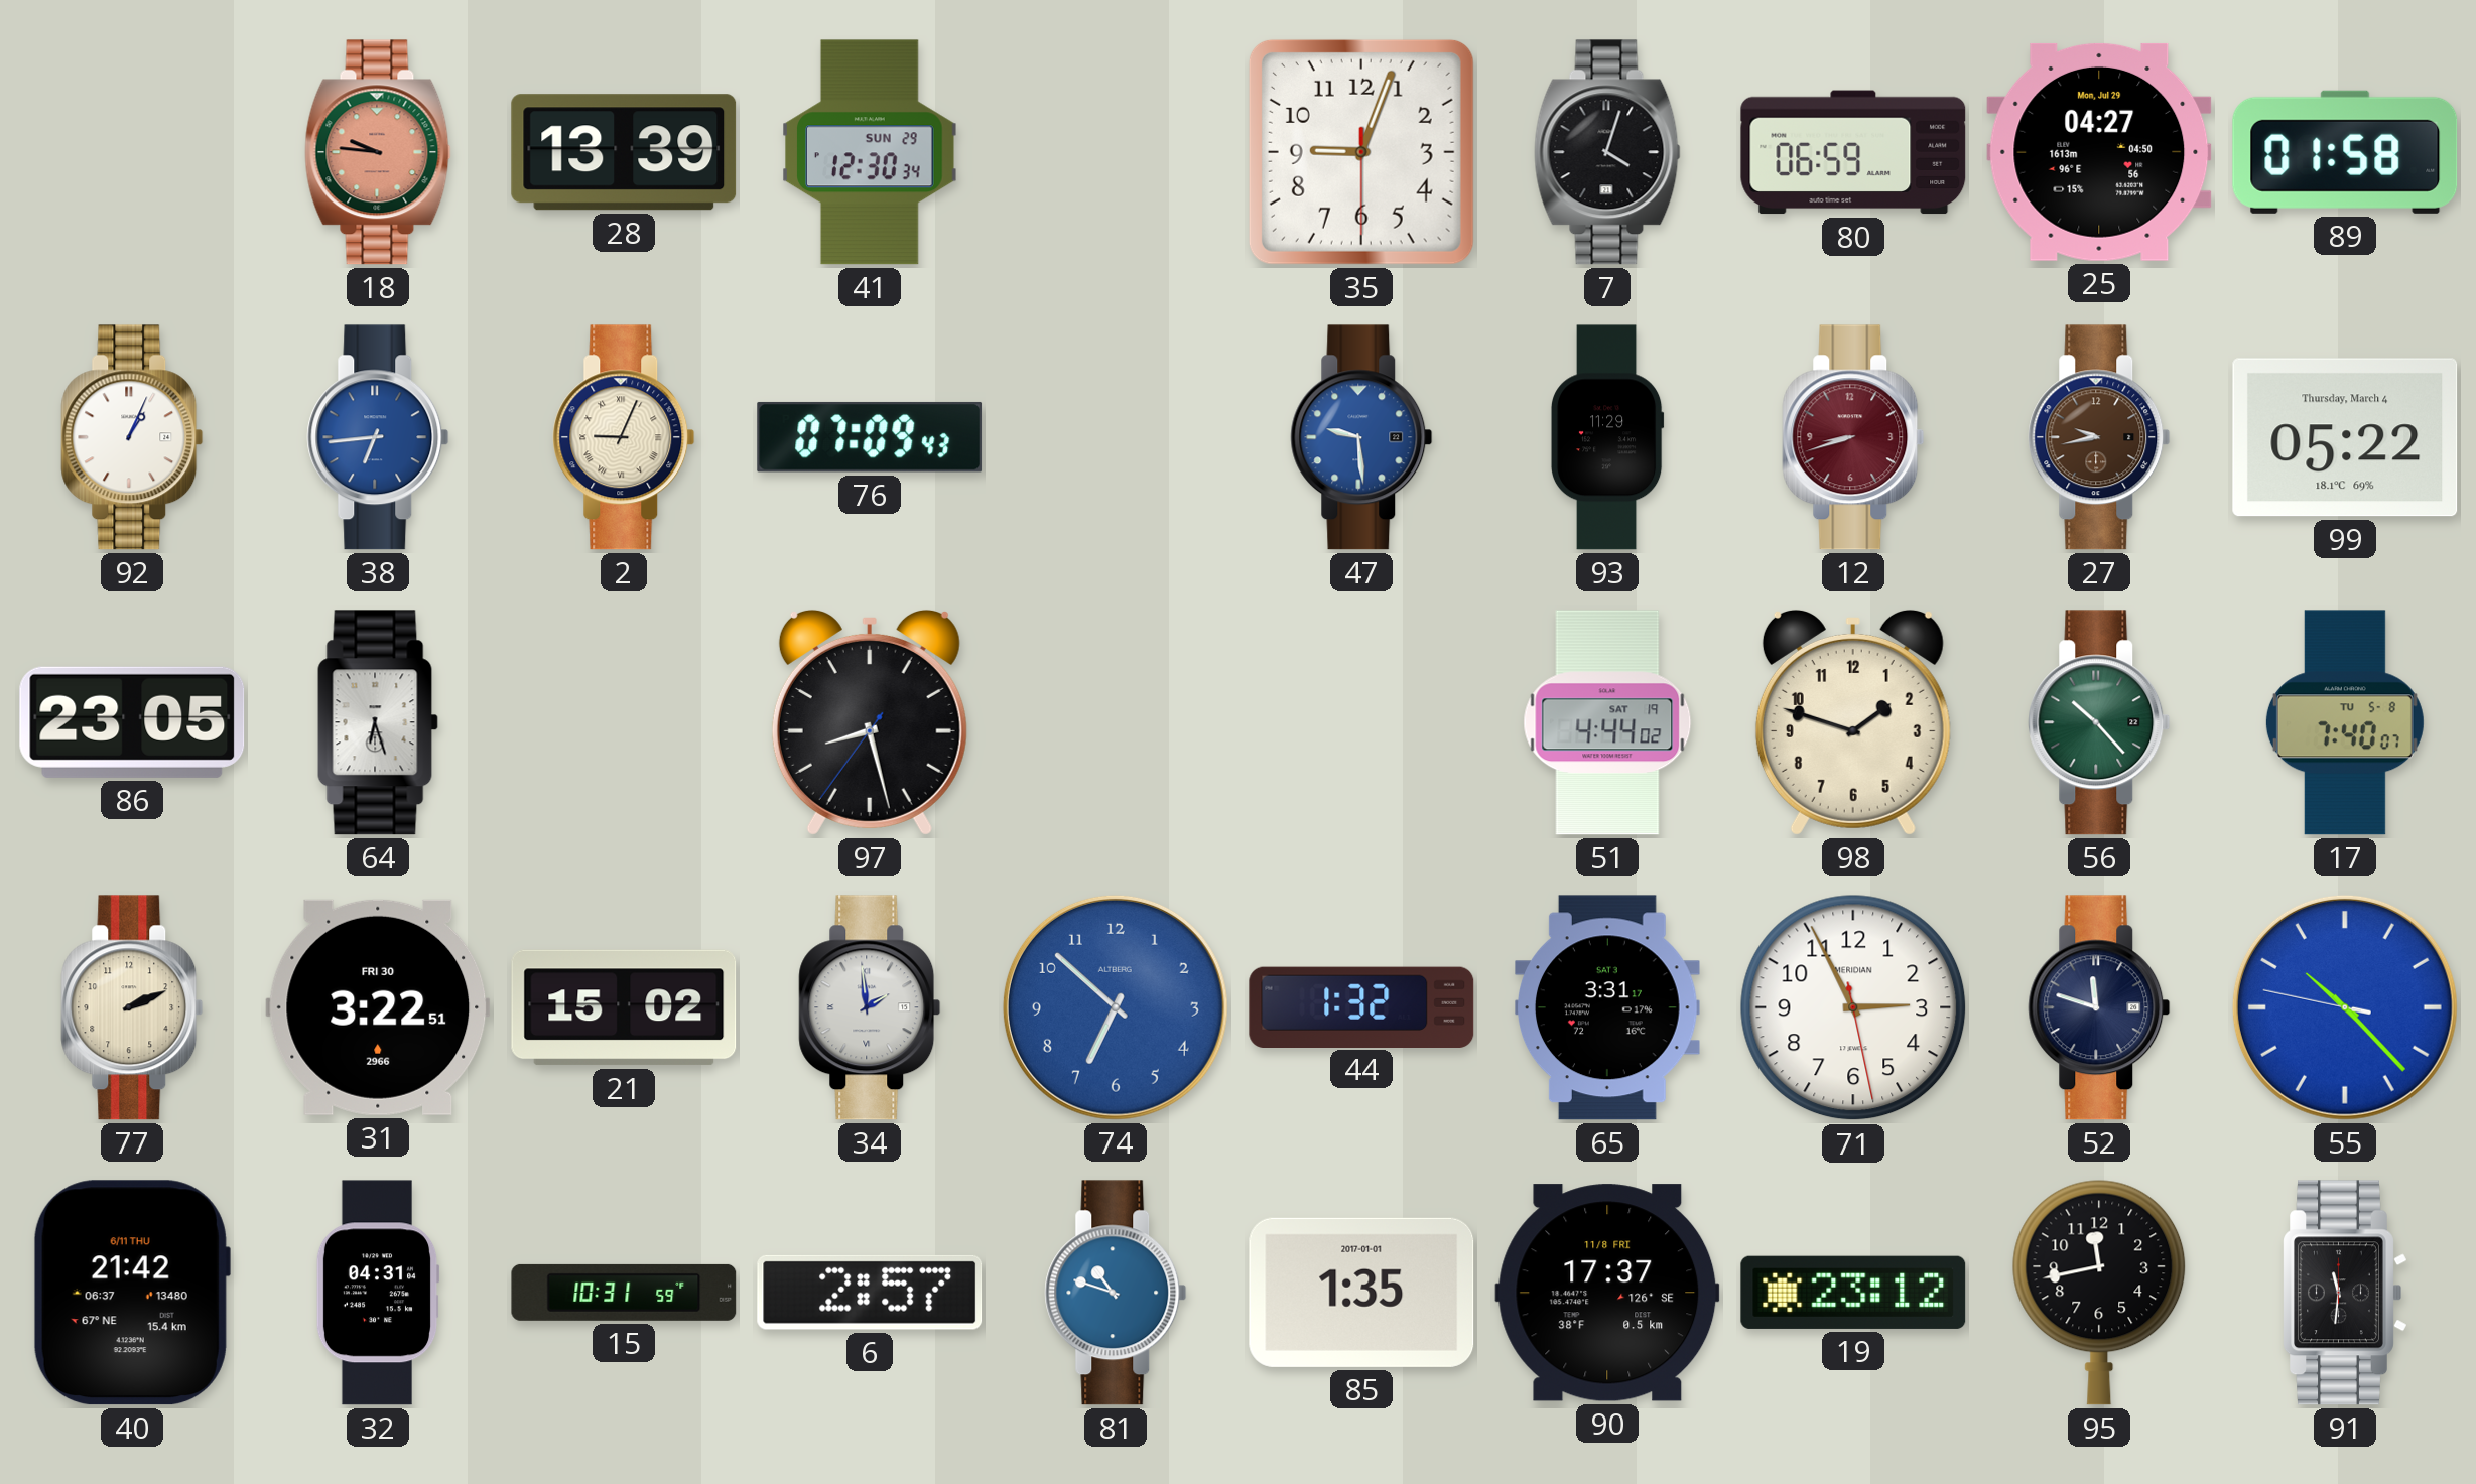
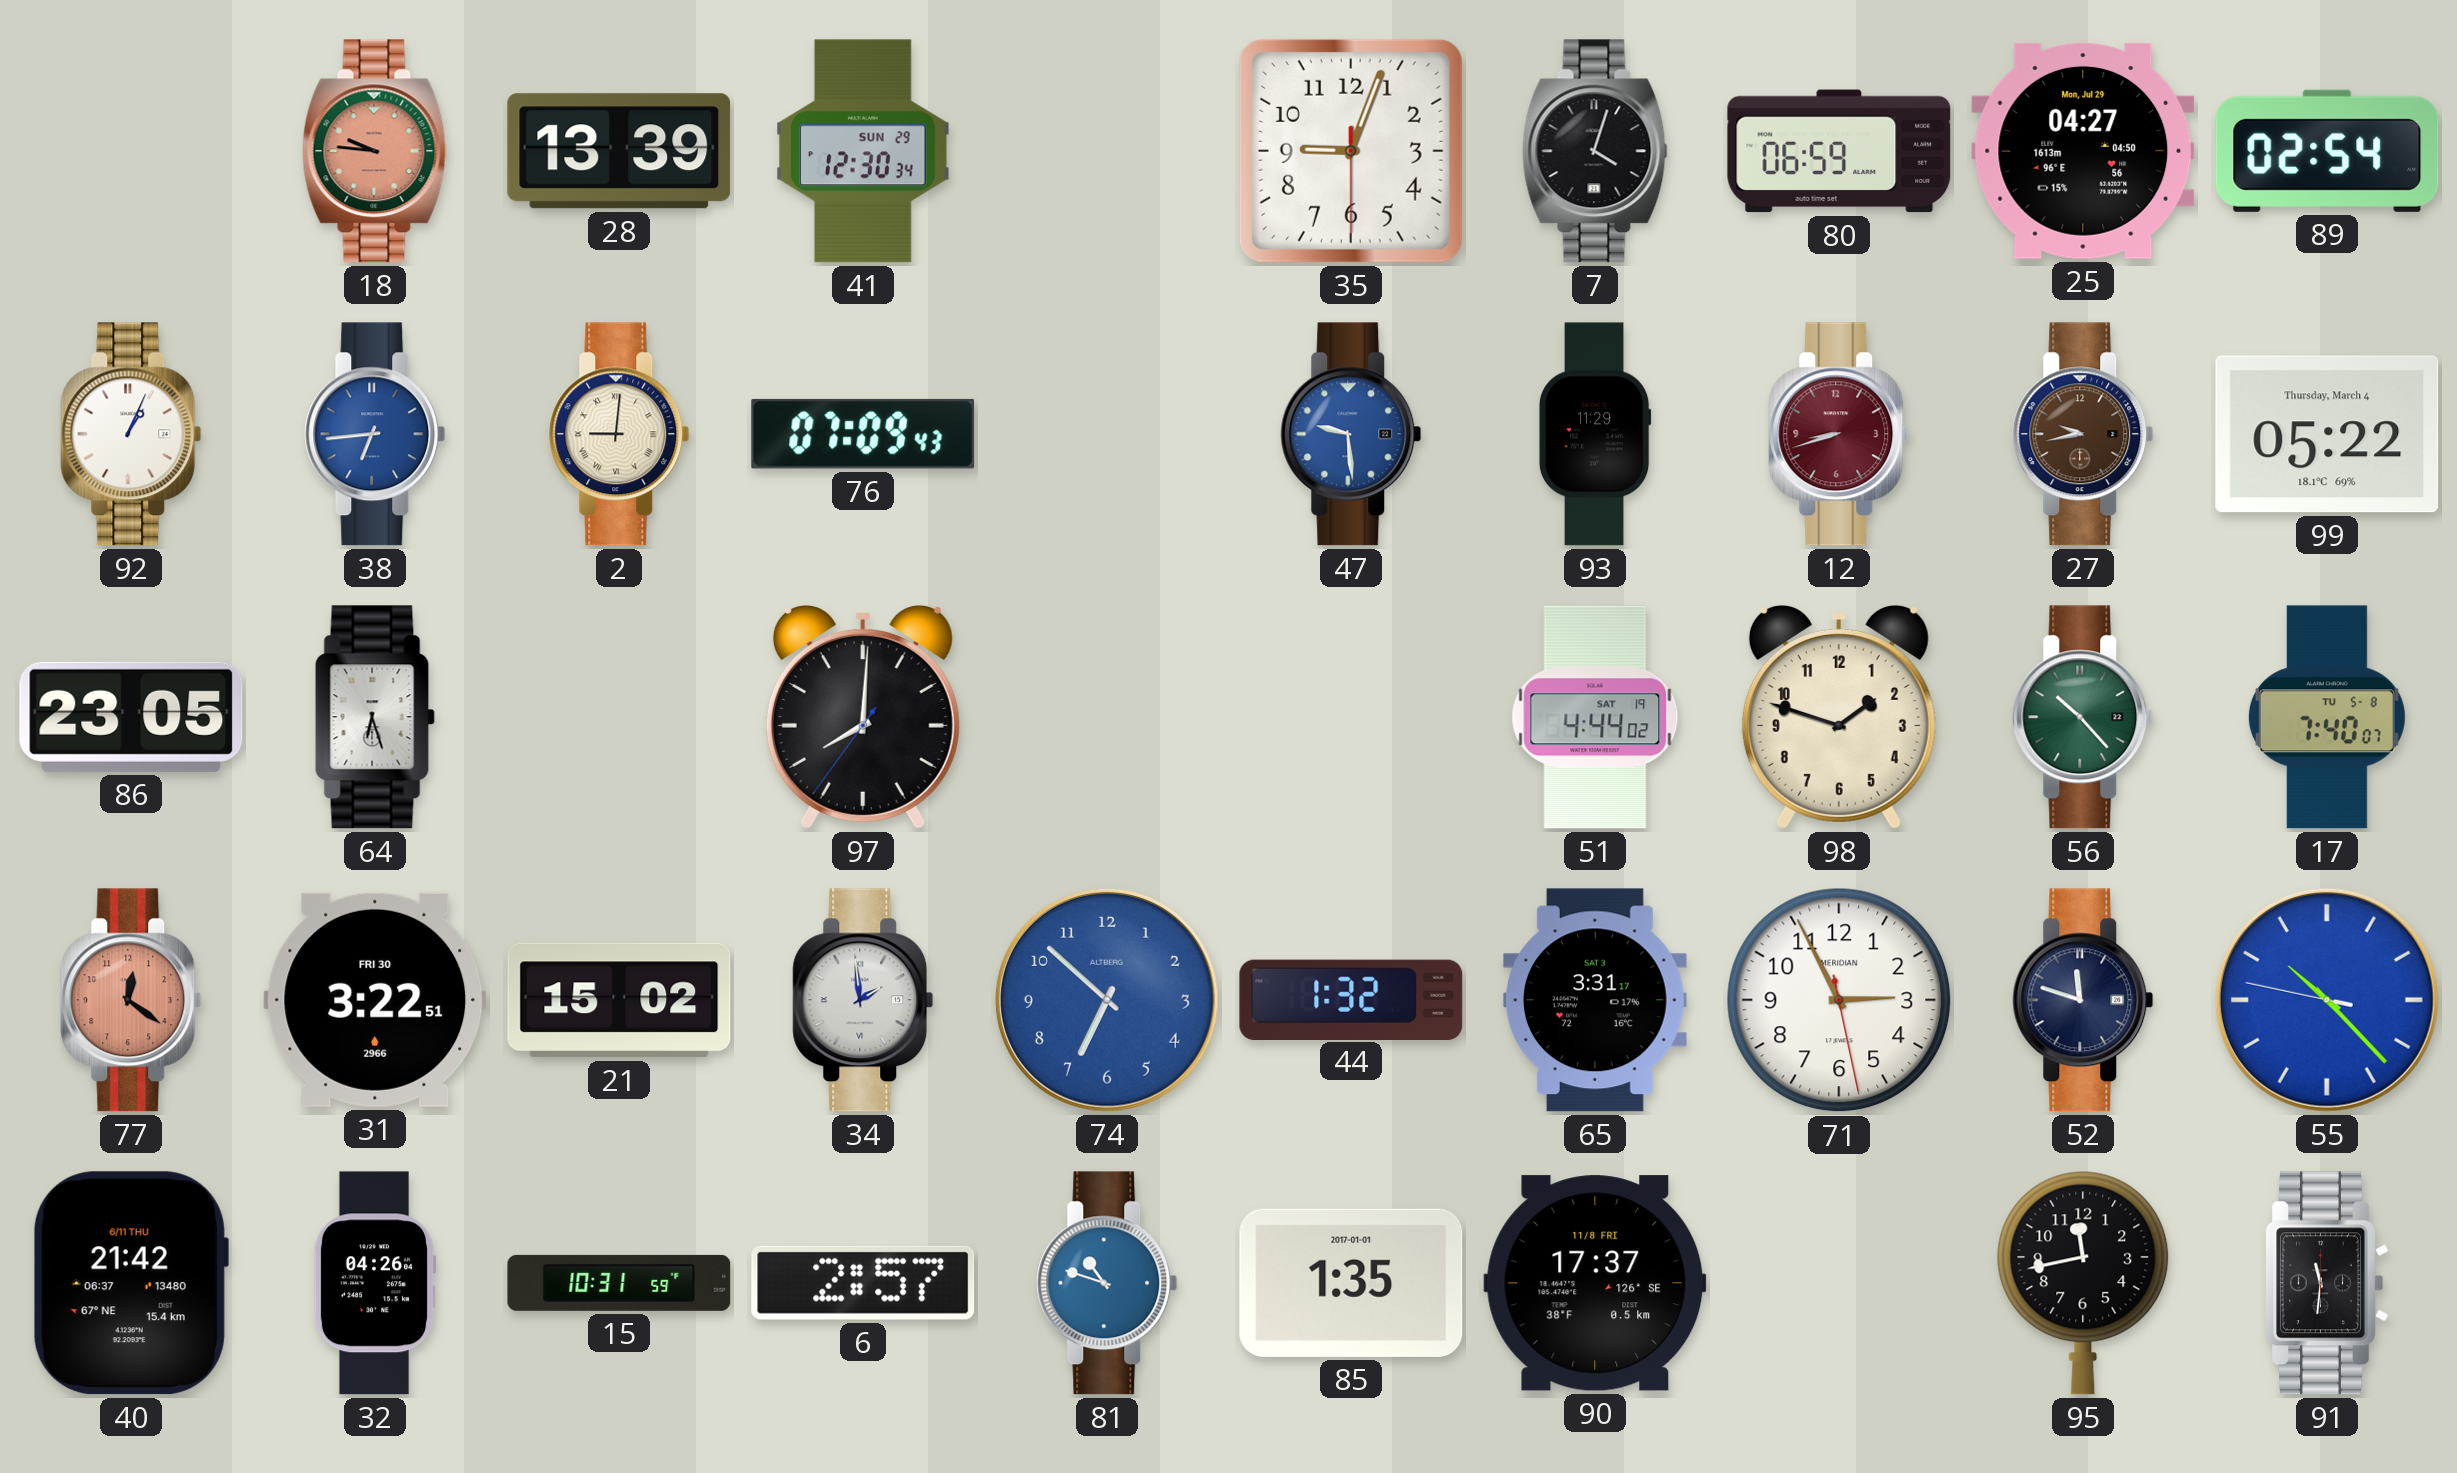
89: 01:58 -> 02:54 (2327, 151)
2: 9:04 -> 9:01 (619, 434)
97: 8:27 -> 8:00 (863, 717)
77: 2:11 -> 12:21 (131, 1000)
77 dial: cream -> salmon (131, 1000)
32: 04:31 -> 04:26 (375, 1283)
19: 23:12 -> none (1853, 1293)
